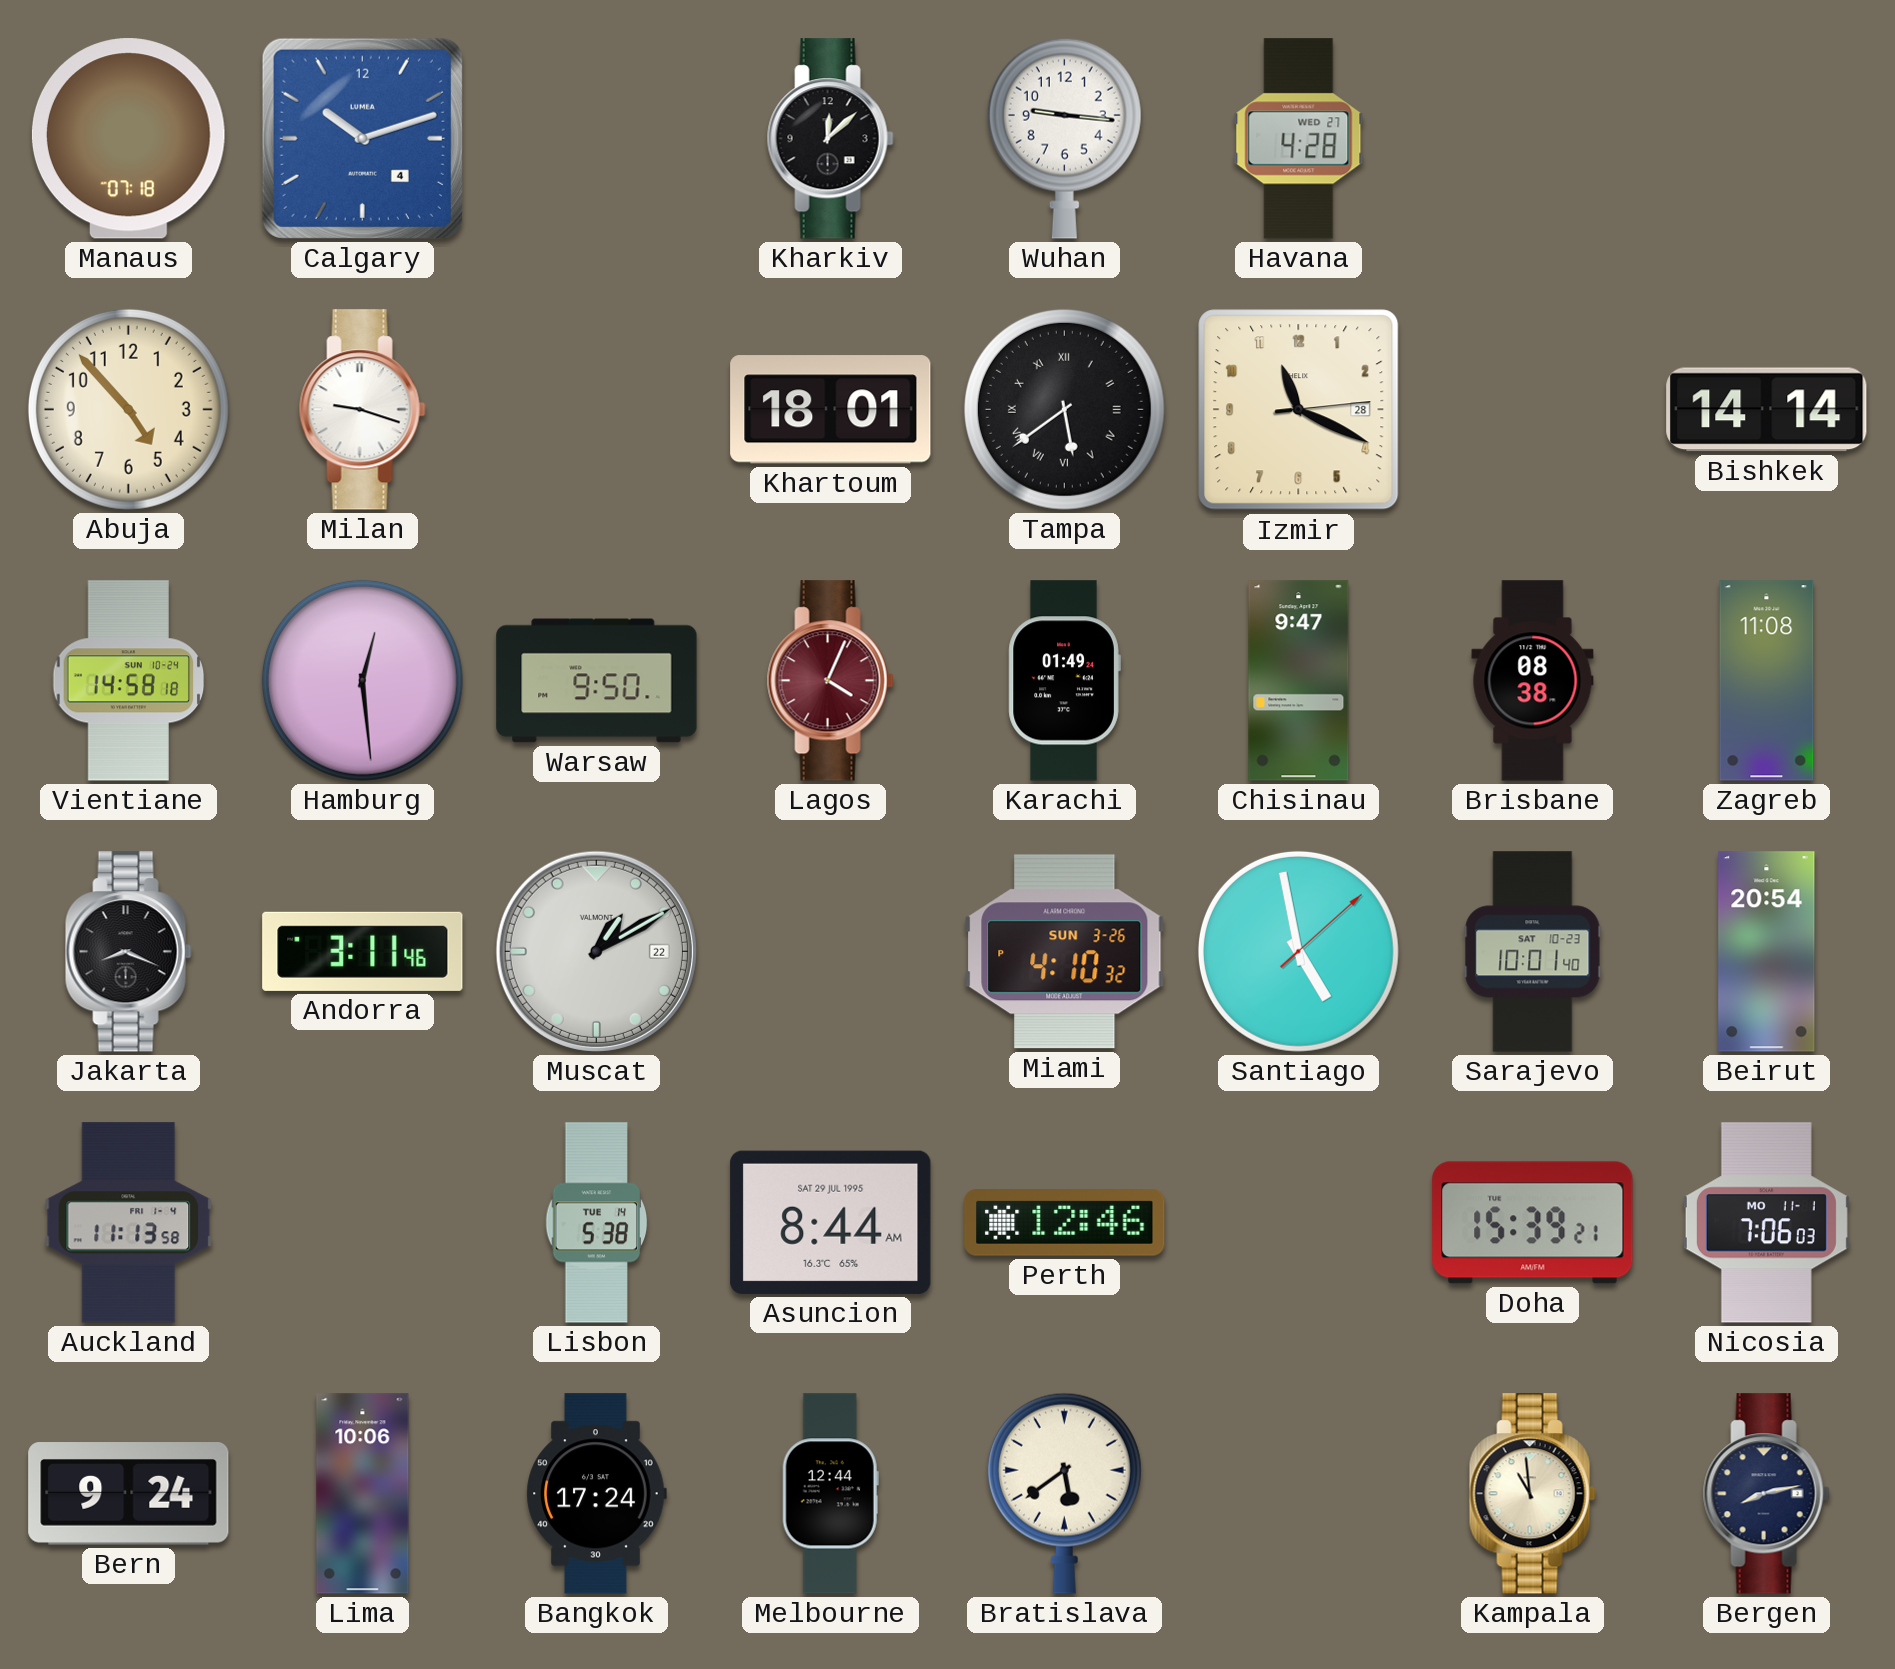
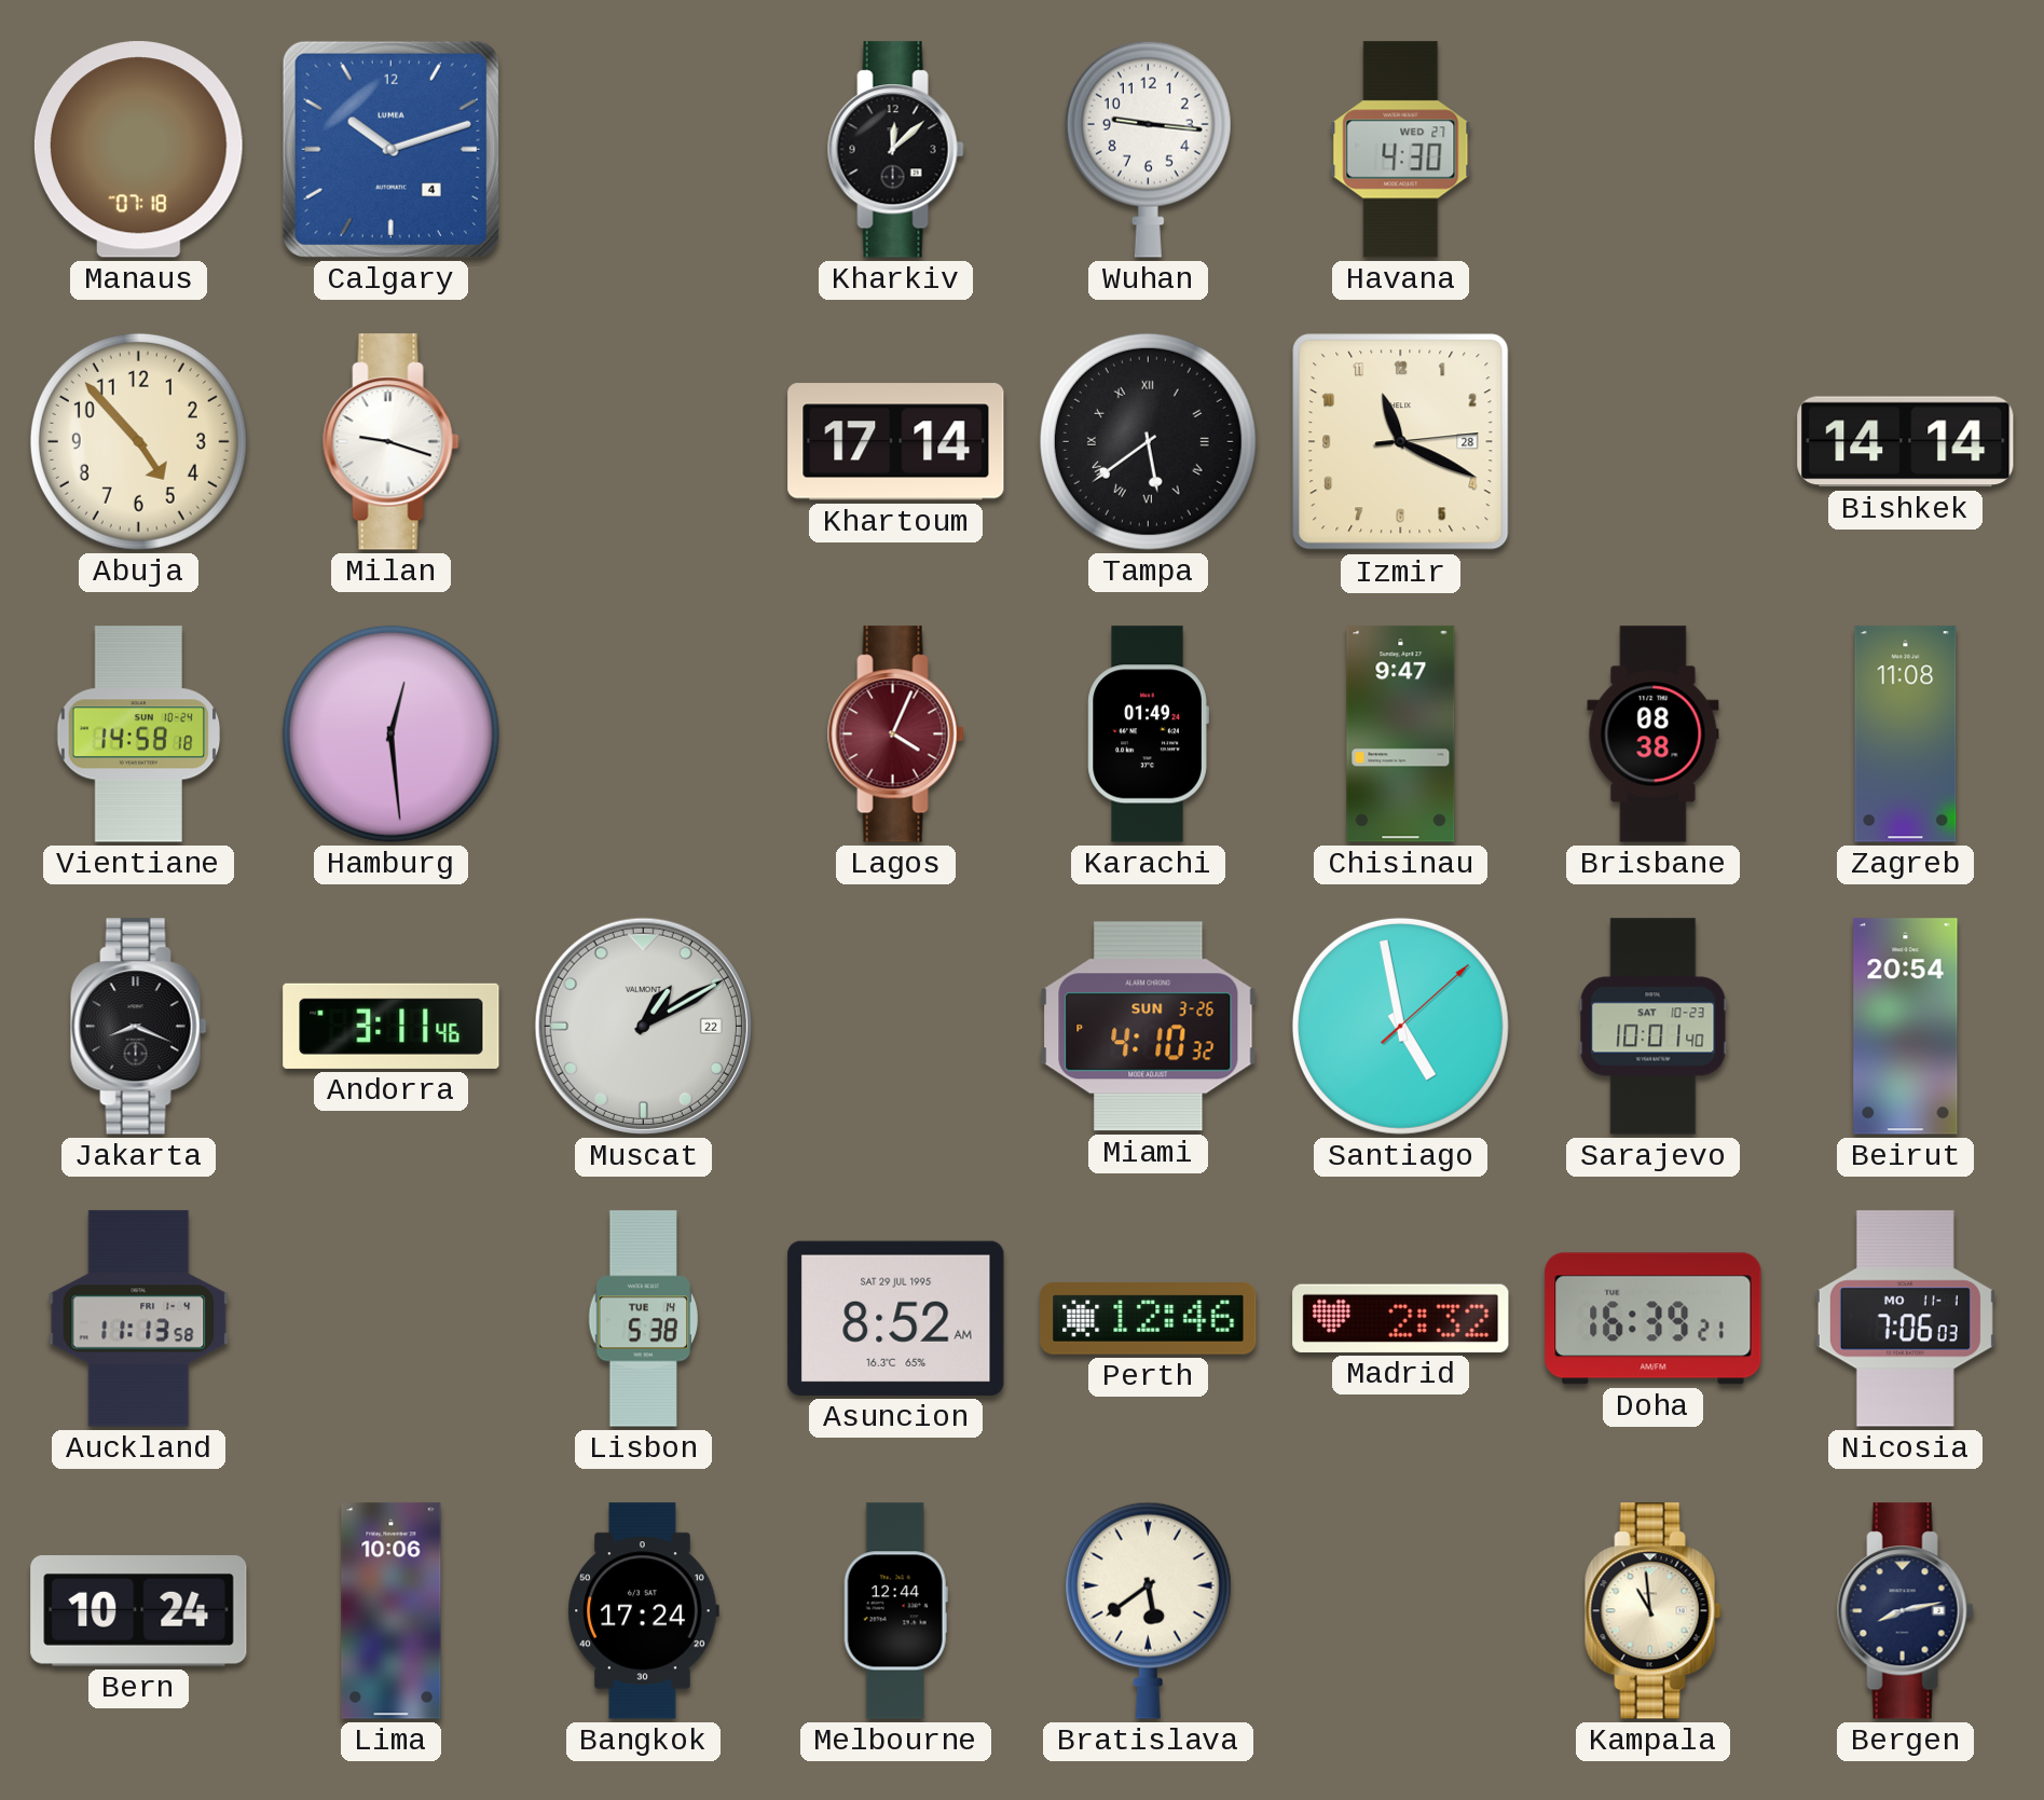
Havana: 4:28 -> 4:30 (1401, 150)
Khartoum: 18:01 -> 17:14 (896, 442)
Warsaw: 9:50 -> none (597, 681)
Asuncion: 8:44 -> 8:52 (896, 1318)
Madrid: none -> 2:32 (1401, 1318)
Doha: 15:39 -> 16:39 (1654, 1319)
Bern: 9:24 -> 10:24 (139, 1611)
